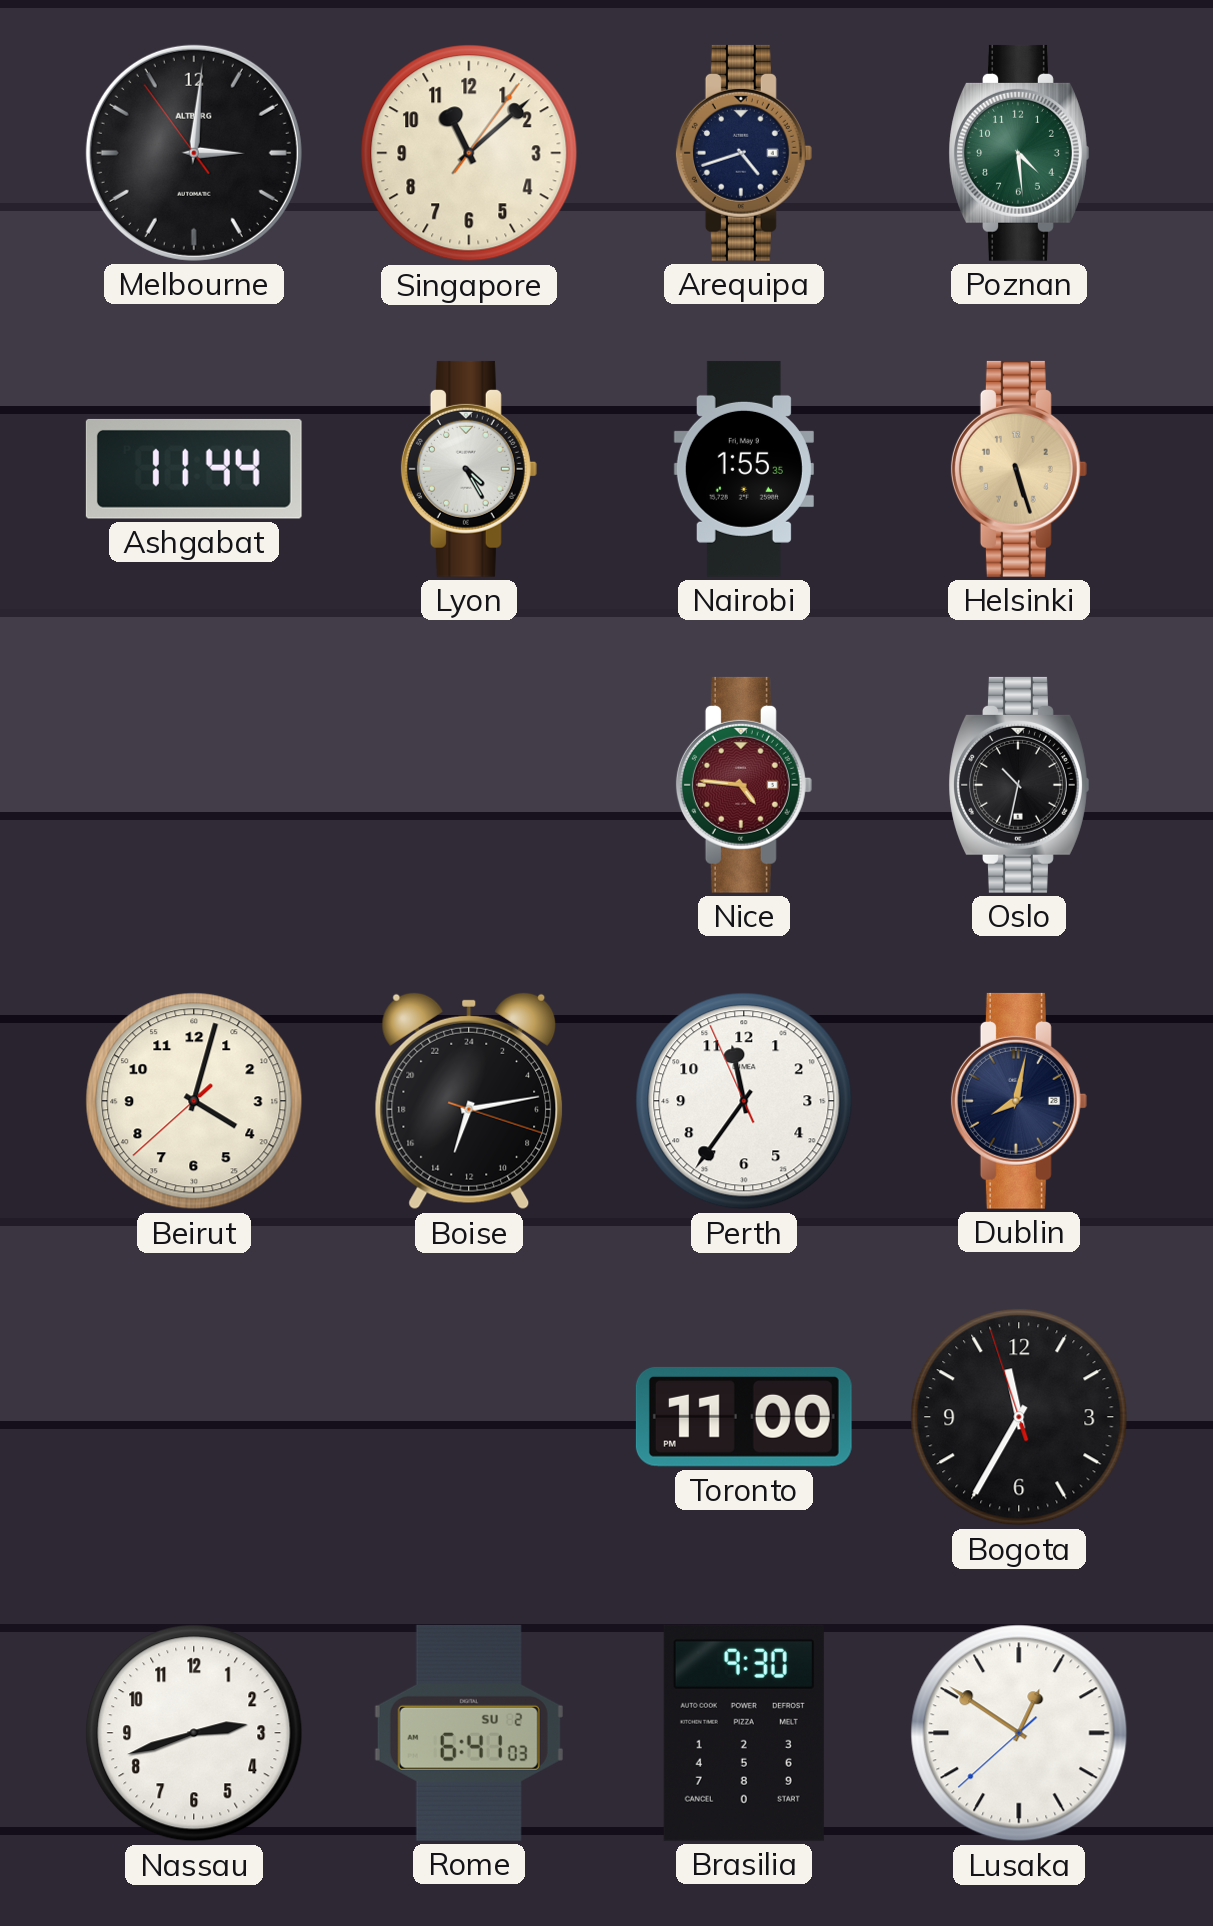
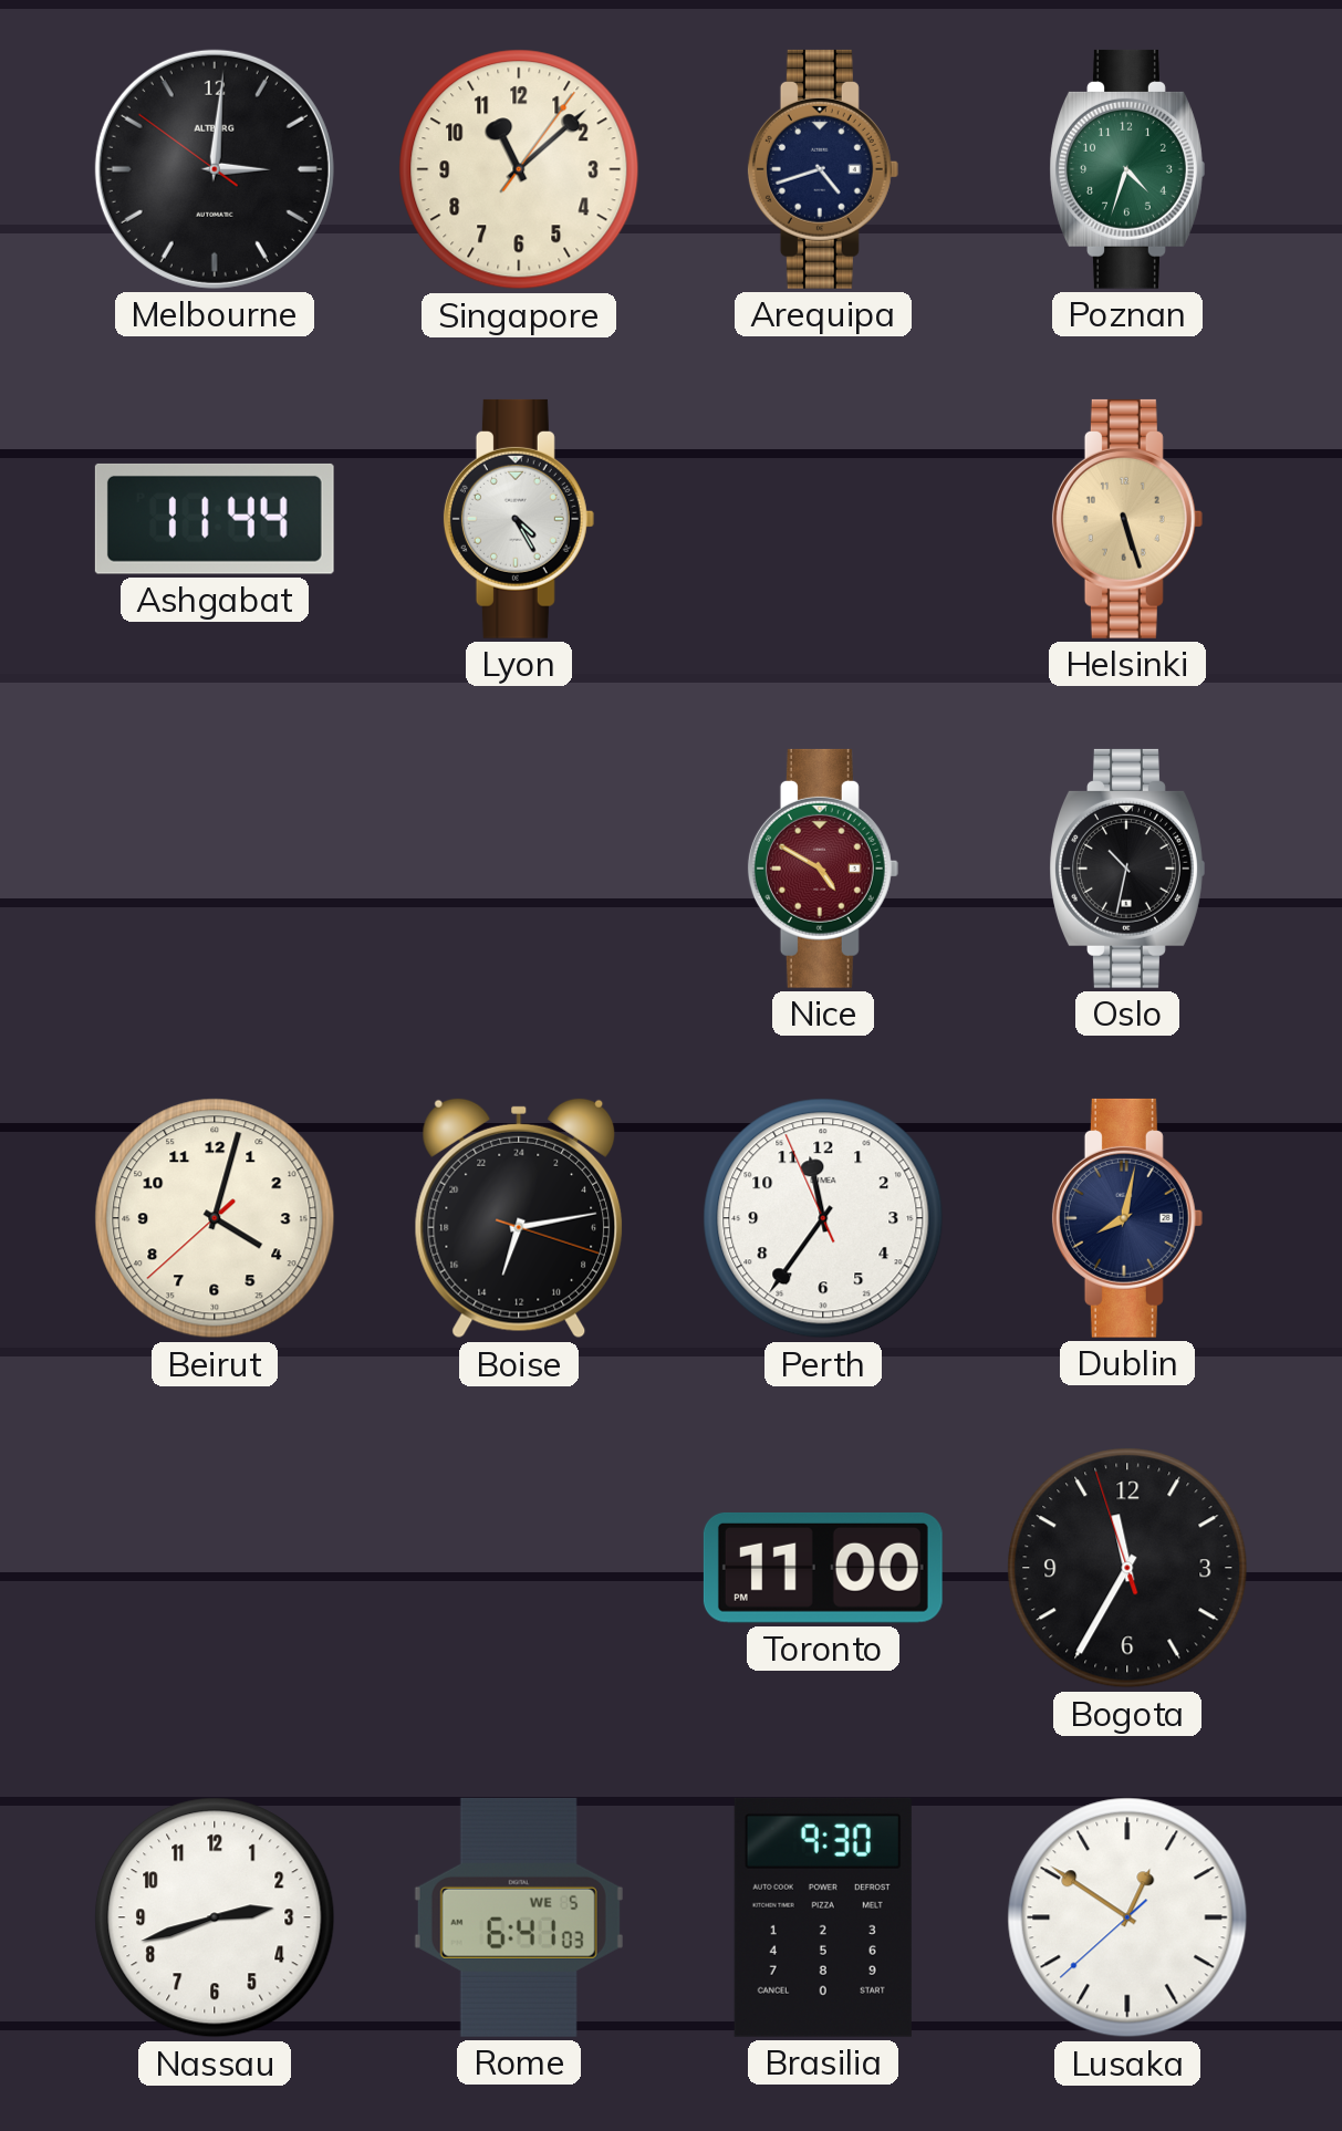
Melbourne: 3:00:54 -> 3:00:51 (215, 169)
Poznan: 4:29 -> 4:33 (1127, 169)
Nairobi: 1:55 -> none (744, 469)
Nice: 4:46 -> 4:50 (823, 869)
Rome date: SU 2 -> WE 5 (519, 1917)
